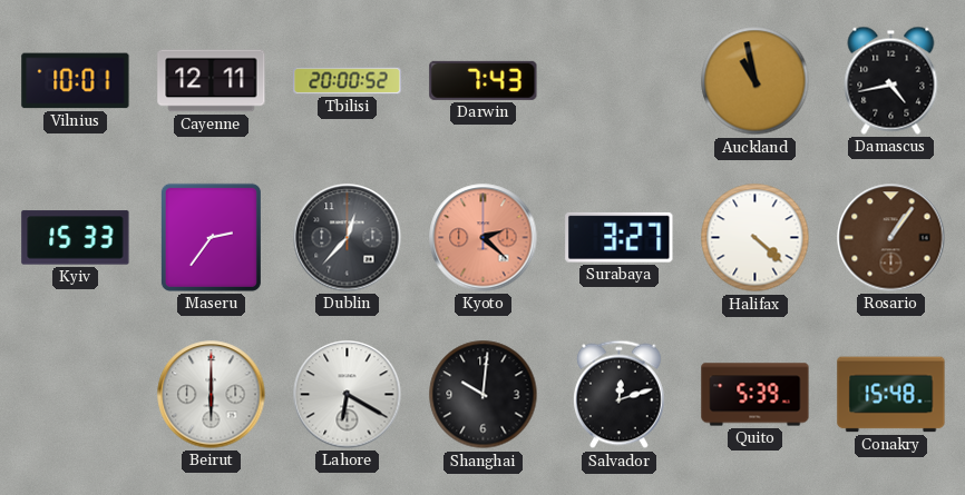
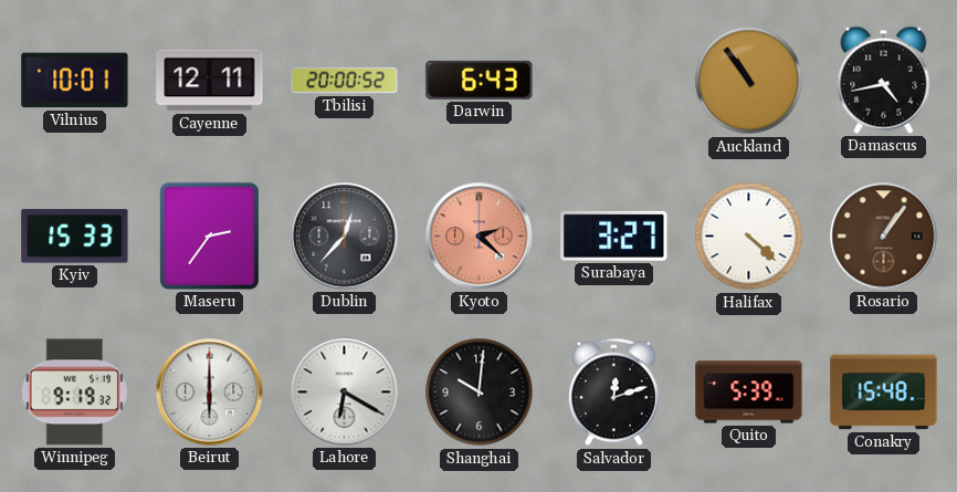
Darwin: 7:43 -> 6:43 (480, 80)
Auckland: 10:58 -> 10:54 (749, 81)
Winnipeg: none -> 9:19 (74, 392)
